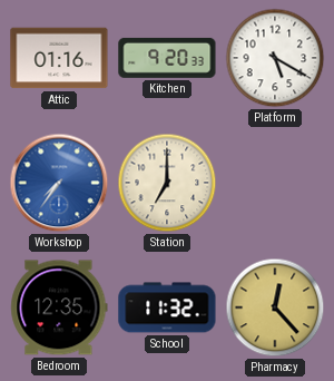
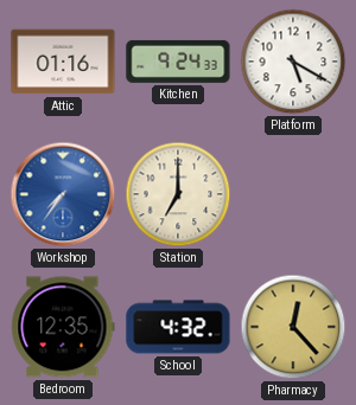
Kitchen: 9:20 -> 9:24 (178, 62)
School: 11:32 -> 4:32 (178, 327)
